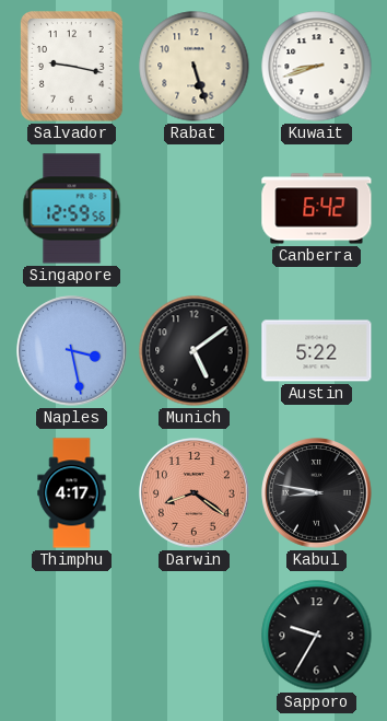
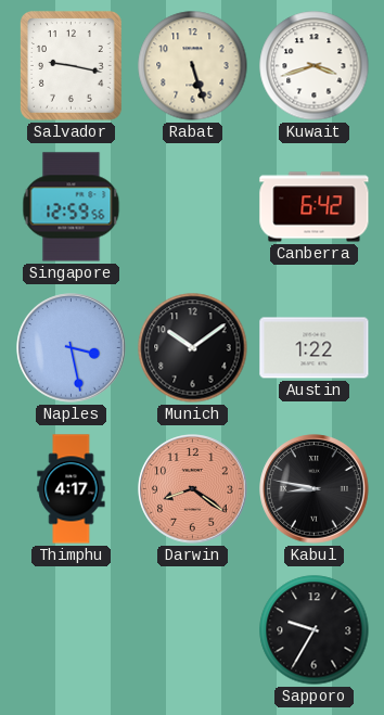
Kuwait: 8:42 -> 3:42 (315, 66)
Munich: 5:09 -> 10:09 (193, 348)
Austin: 5:22 -> 1:22 (315, 348)
